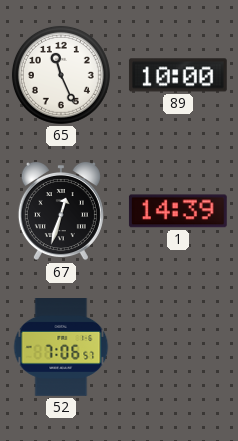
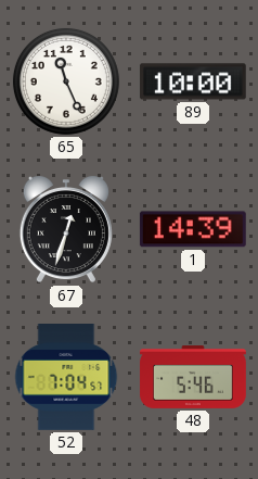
52: 7:06 -> 7:04 (66, 378)
48: none -> 5:46 (193, 378)
